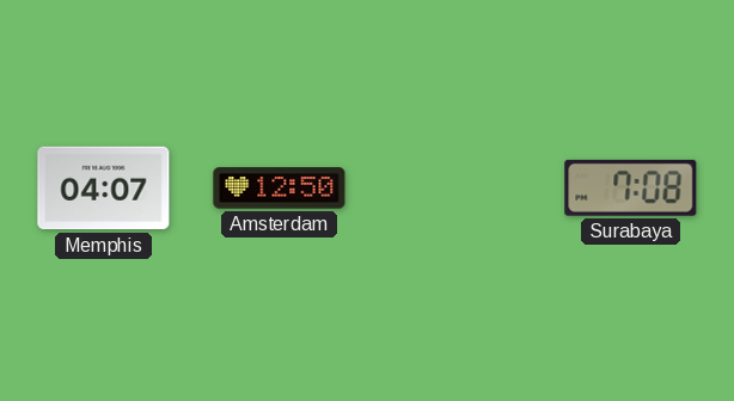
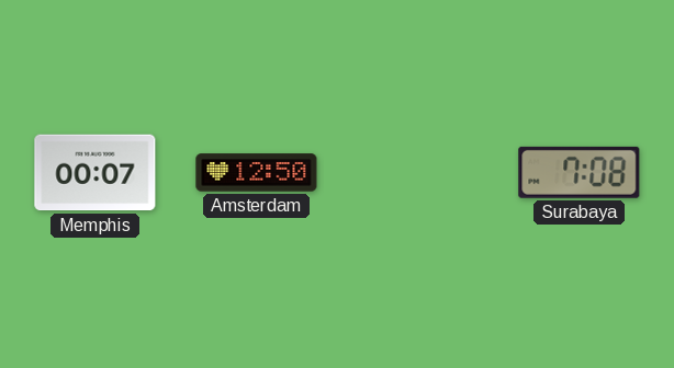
Memphis: 04:07 -> 00:07 (96, 173)
